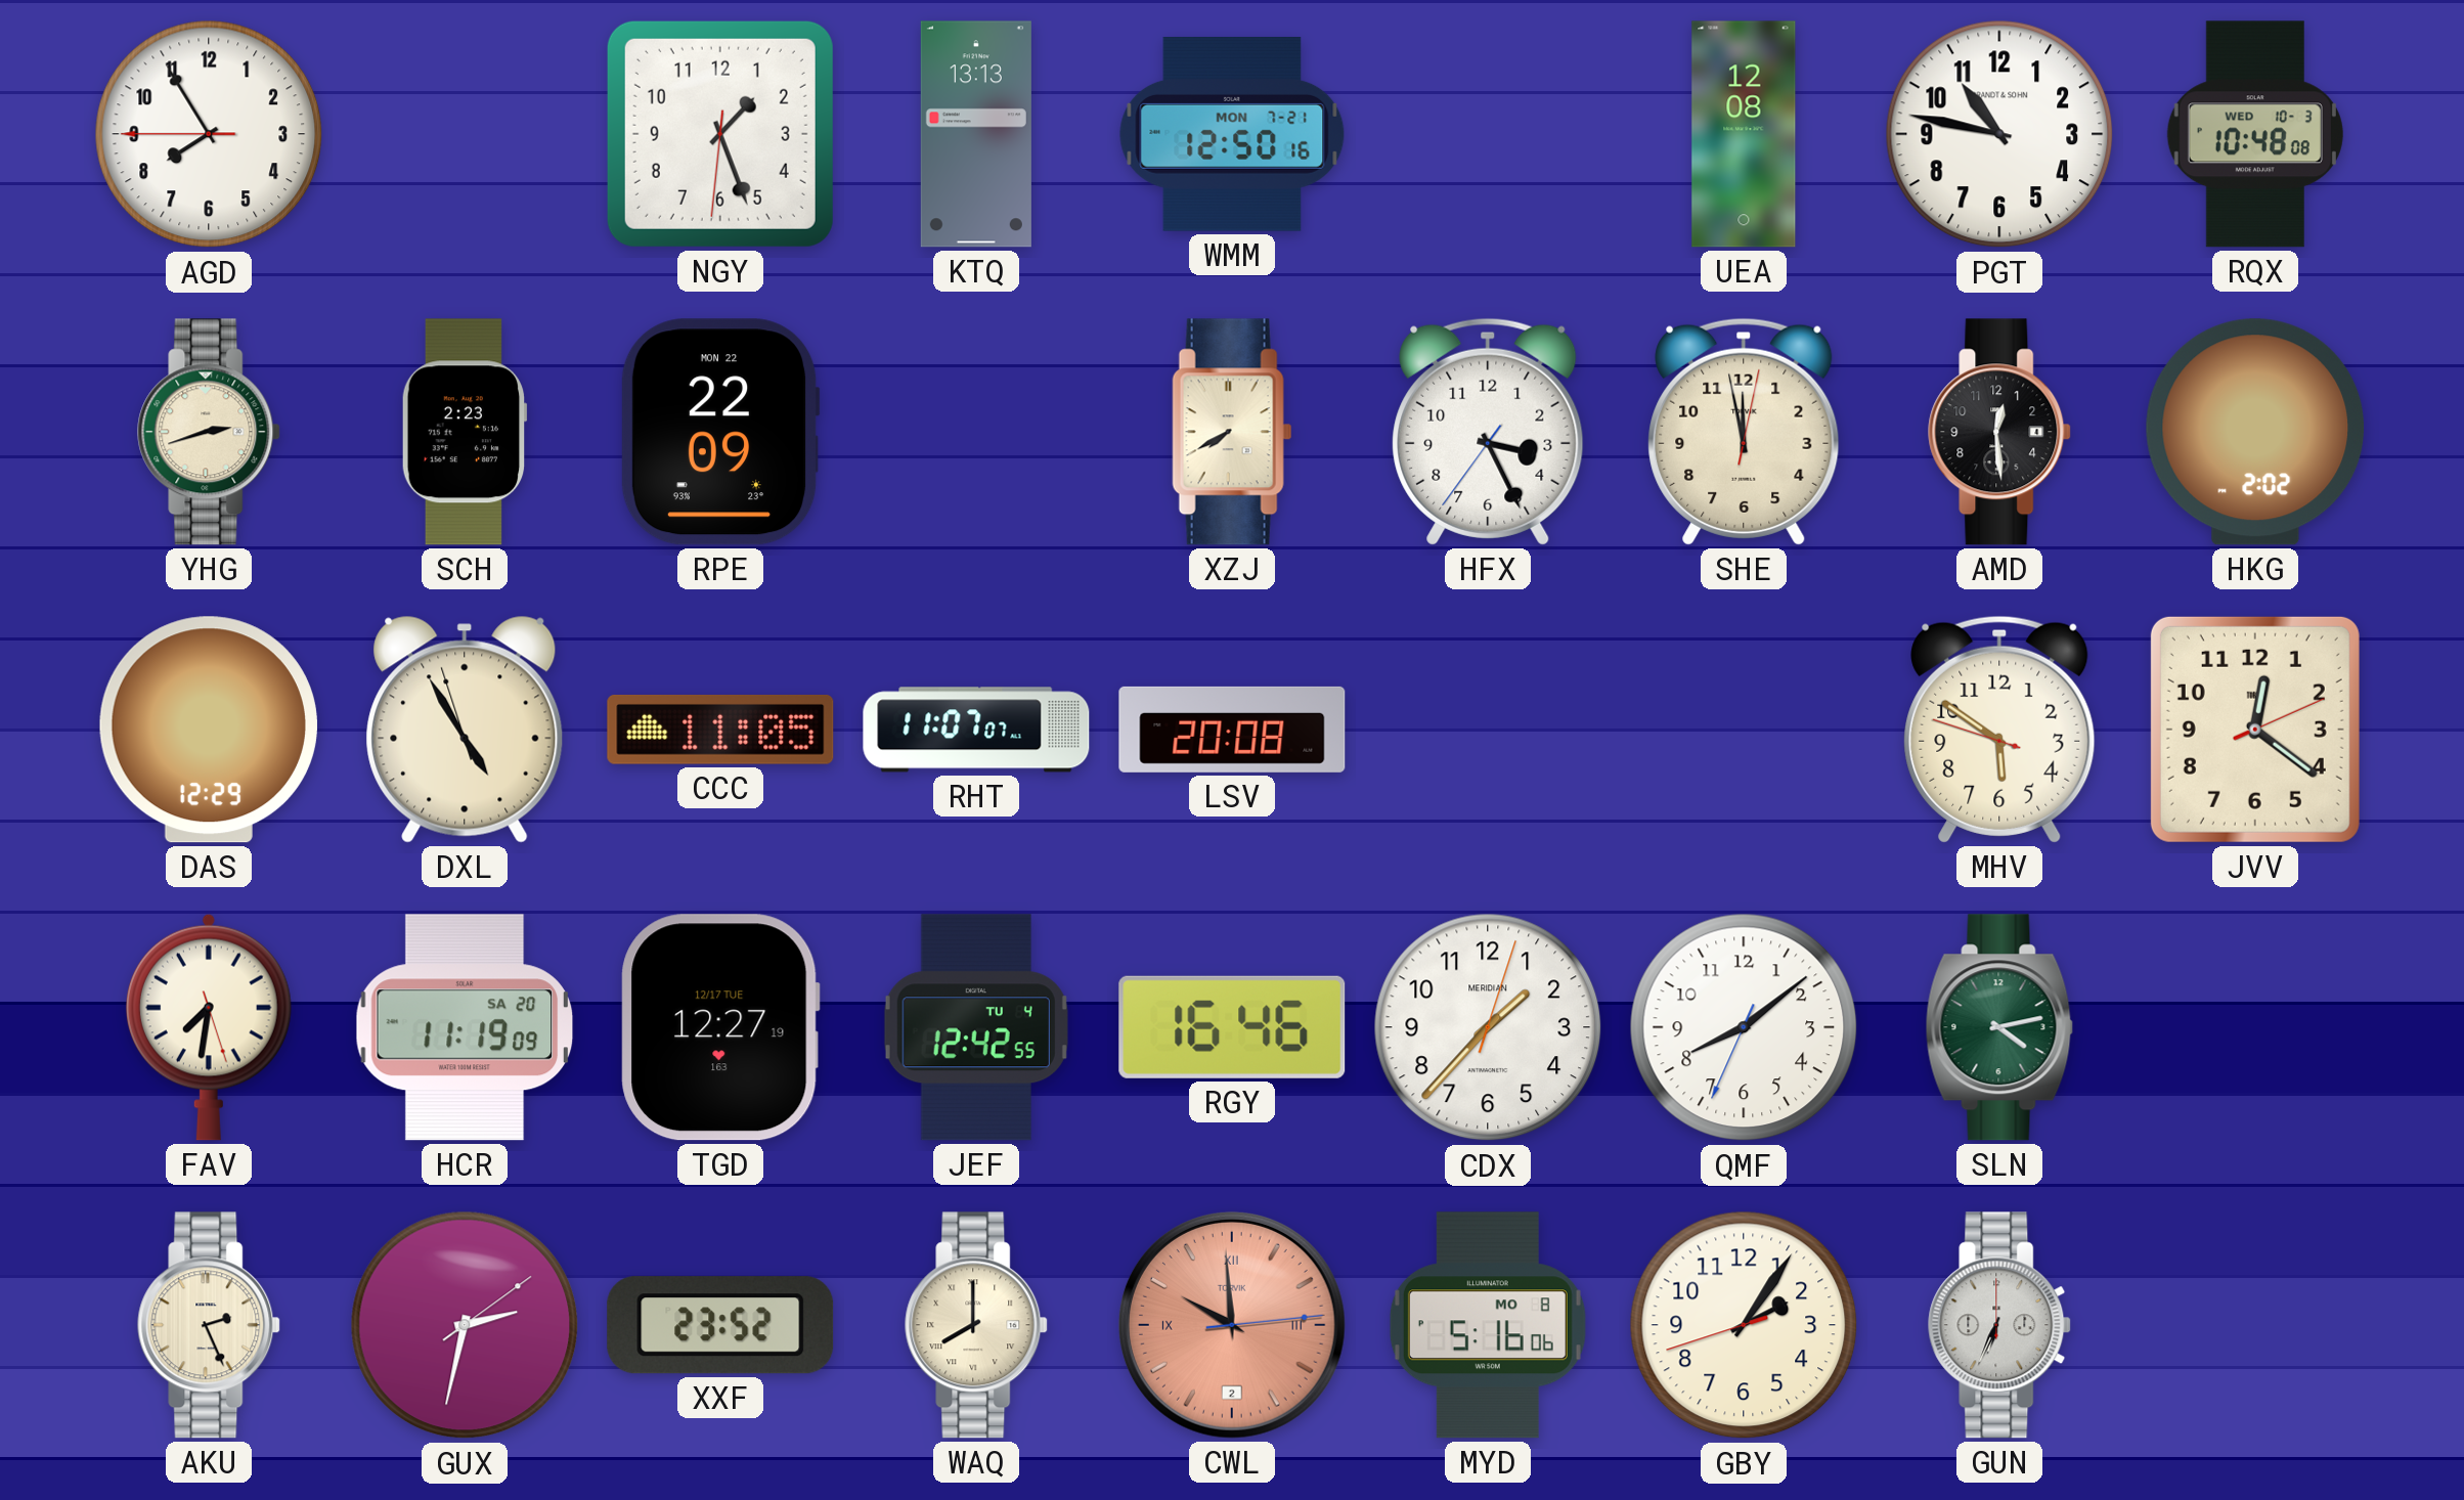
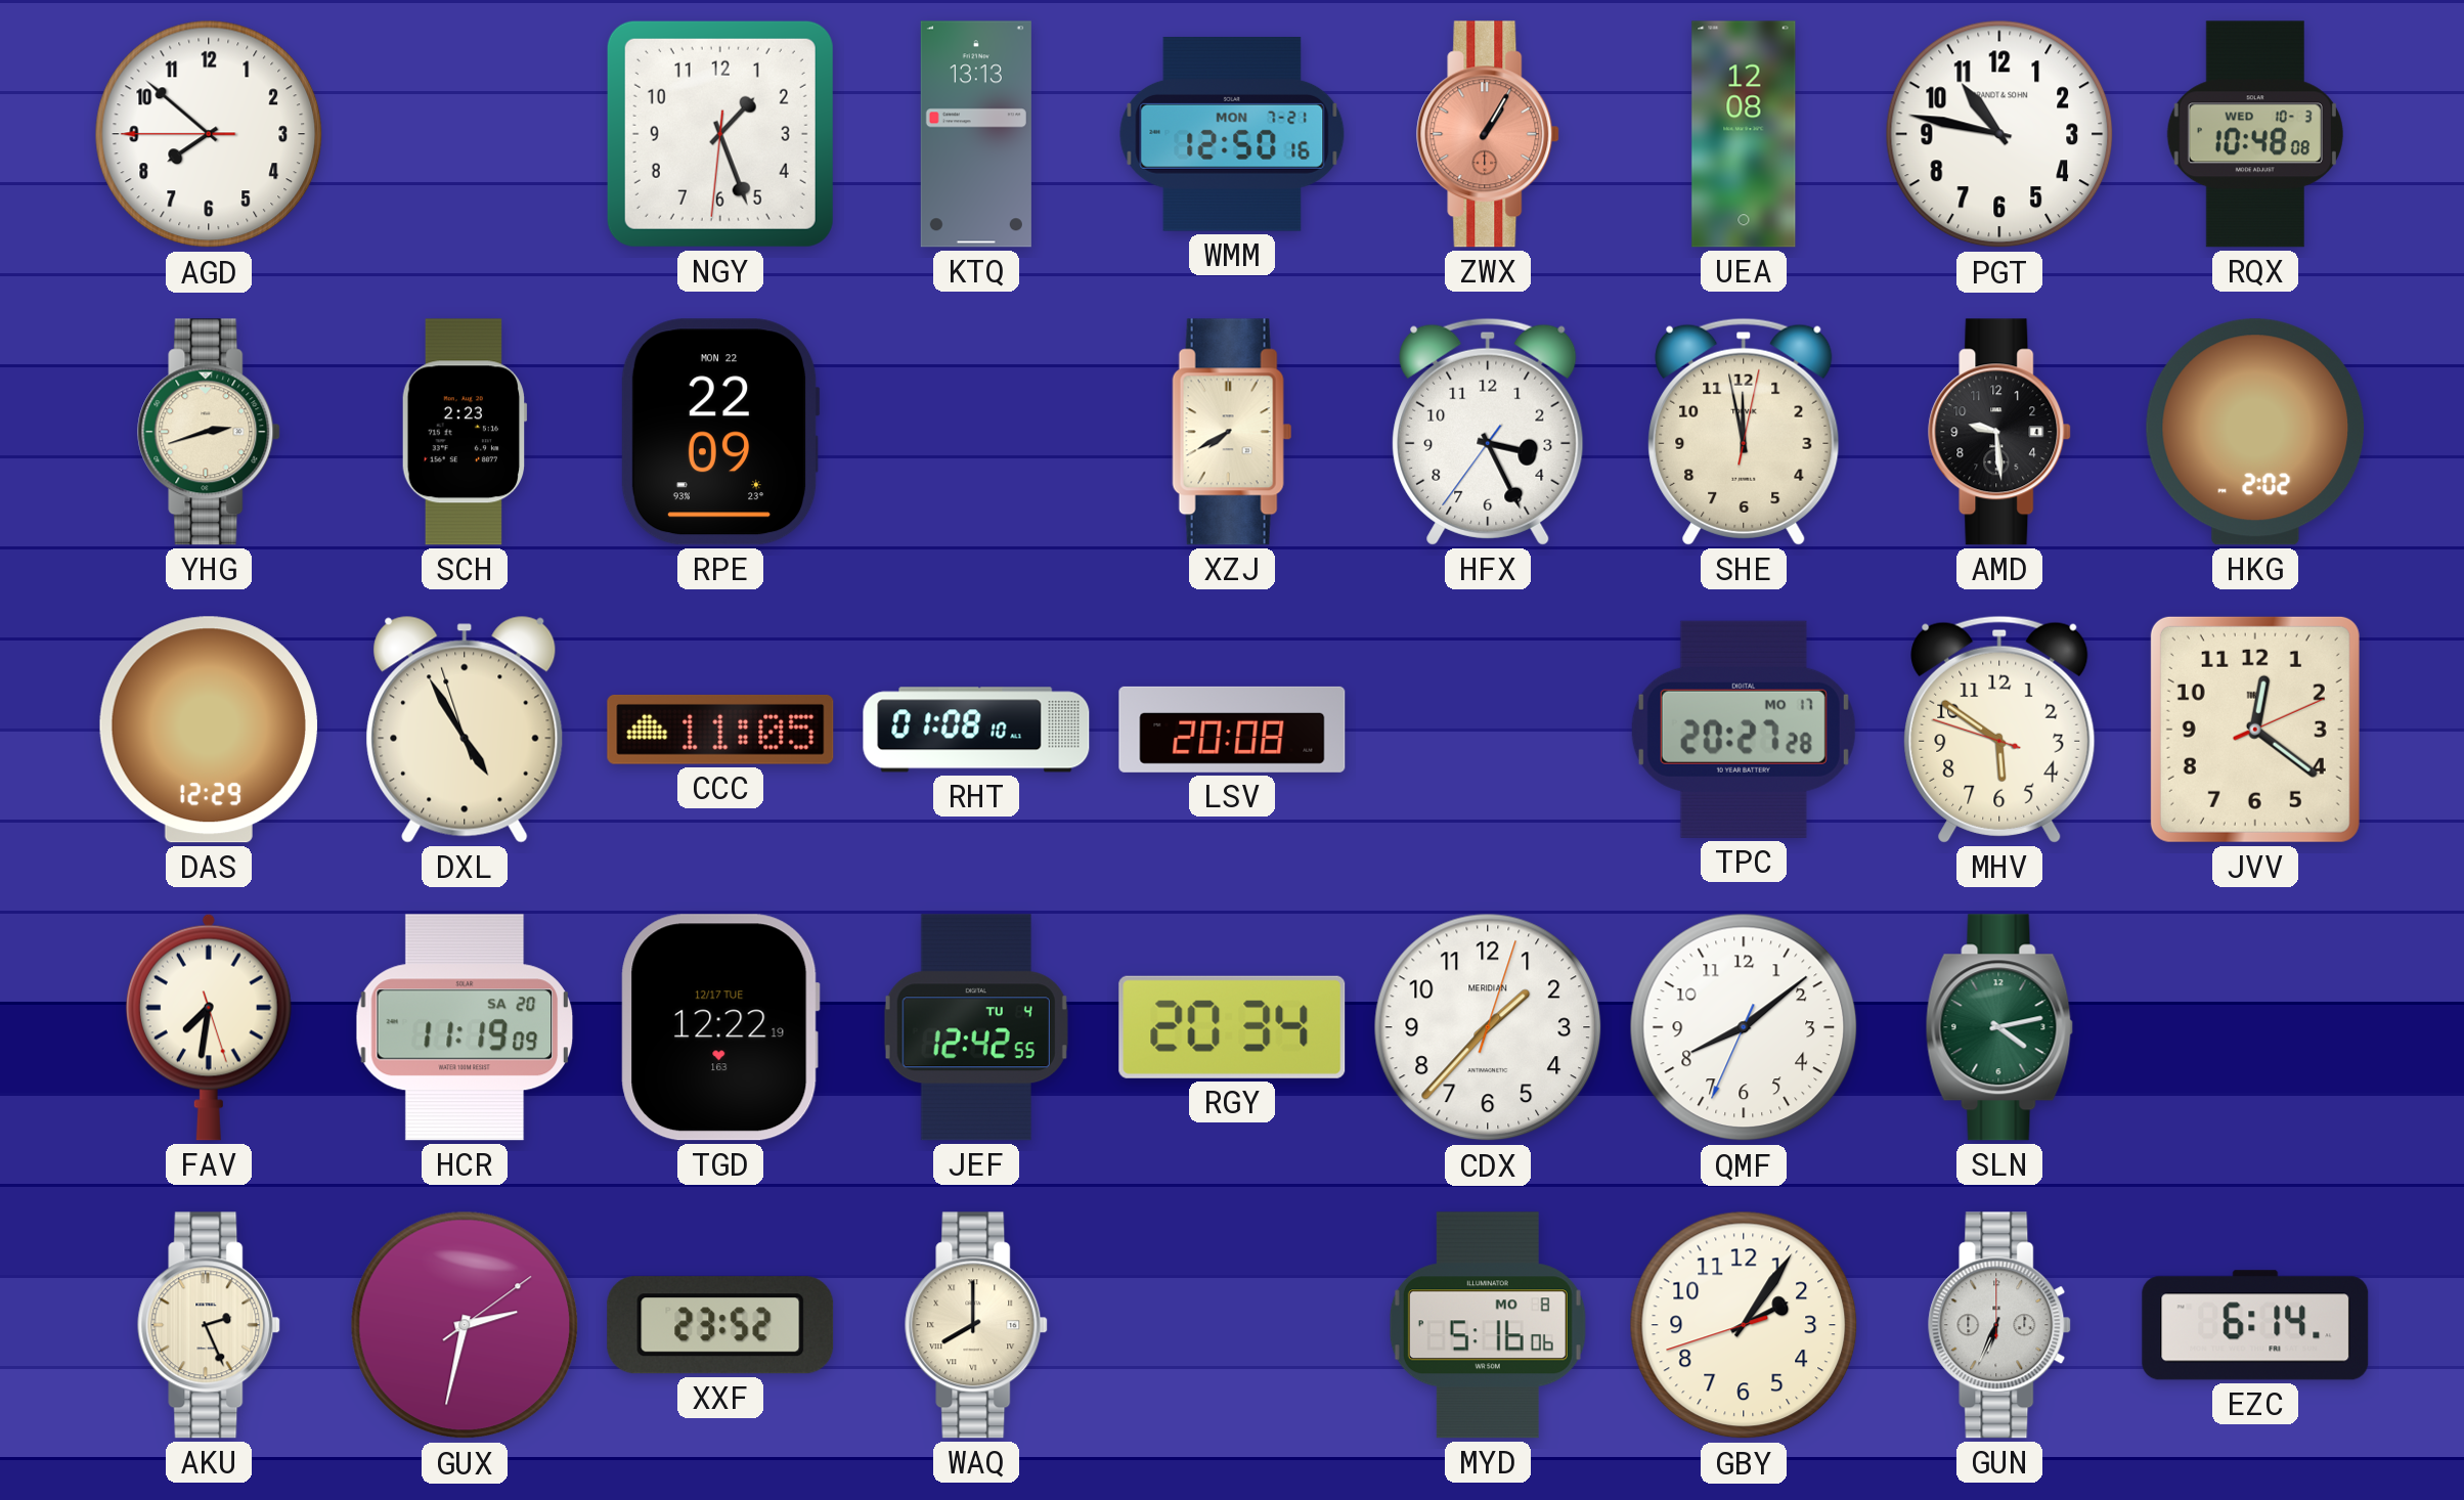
AGD: 7:54 -> 7:51 (209, 134)
ZWX: none -> 1:05 (1489, 134)
AMD: 12:29 -> 9:29 (2000, 432)
RHT: 11:07 -> 01:08 (976, 730)
TPC: none -> 20:27 (1744, 730)
TGD: 12:27 -> 12:22 (720, 1027)
RGY: 16:46 -> 20:34 (1232, 1027)
CWL: 9:59 -> none (1232, 1325)
EZC: none -> 6:14 (2255, 1325)
